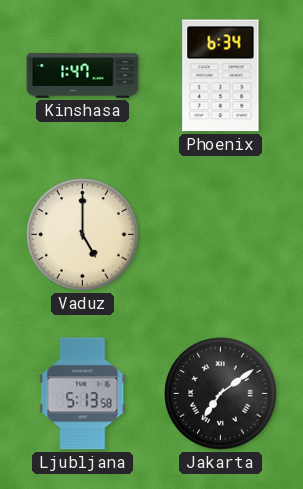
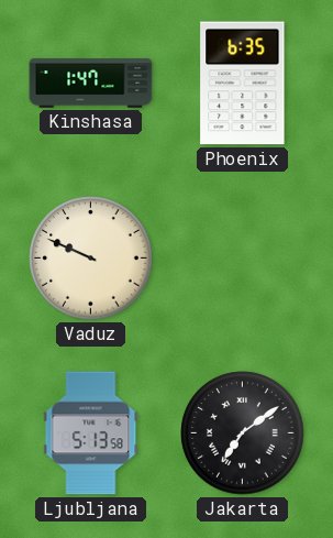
Phoenix: 6:34 -> 6:35 (243, 84)
Vaduz: 5:00 -> 9:49 (91, 259)
